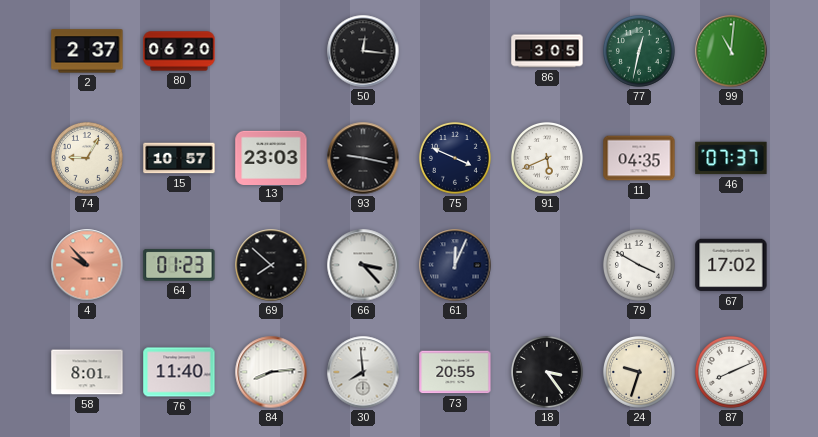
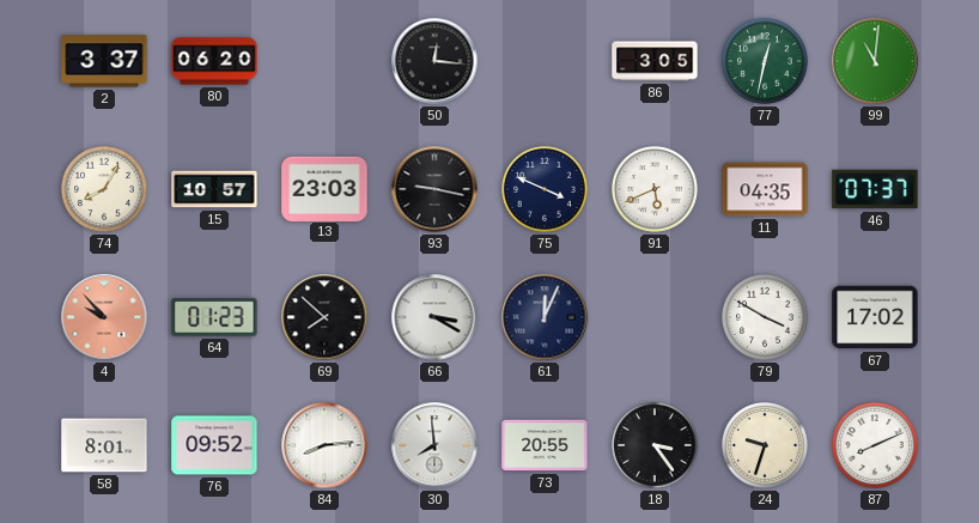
2: 2:37 -> 3:37 (104, 61)
74: 9:05 -> 8:05 (104, 189)
66: 3:23 -> 3:20 (434, 317)
76: 11:40 -> 09:52 (214, 445)
